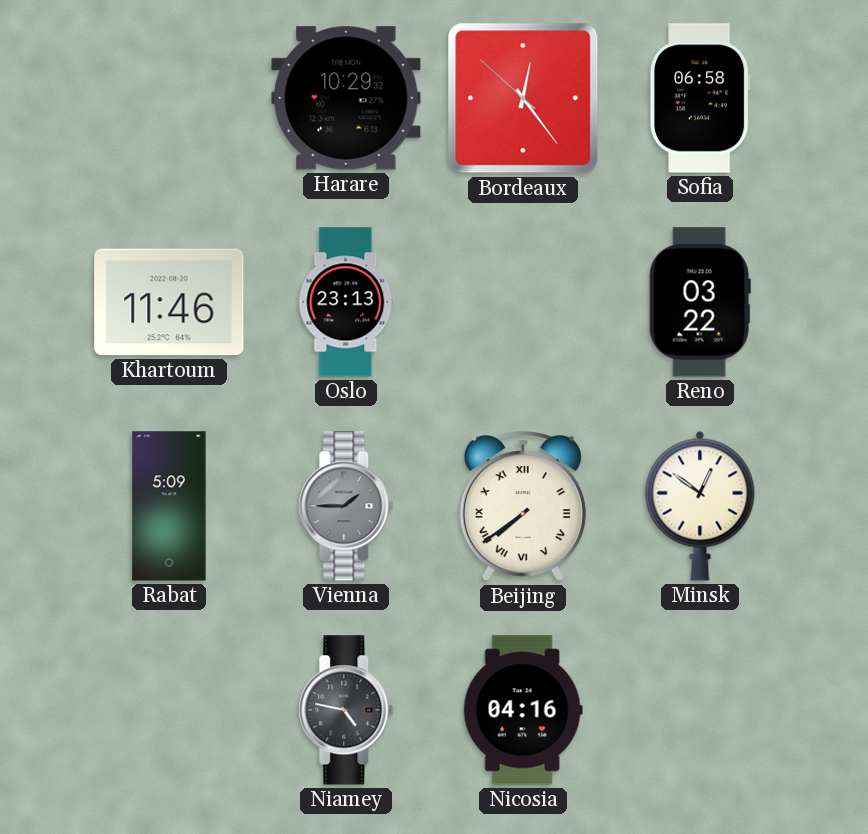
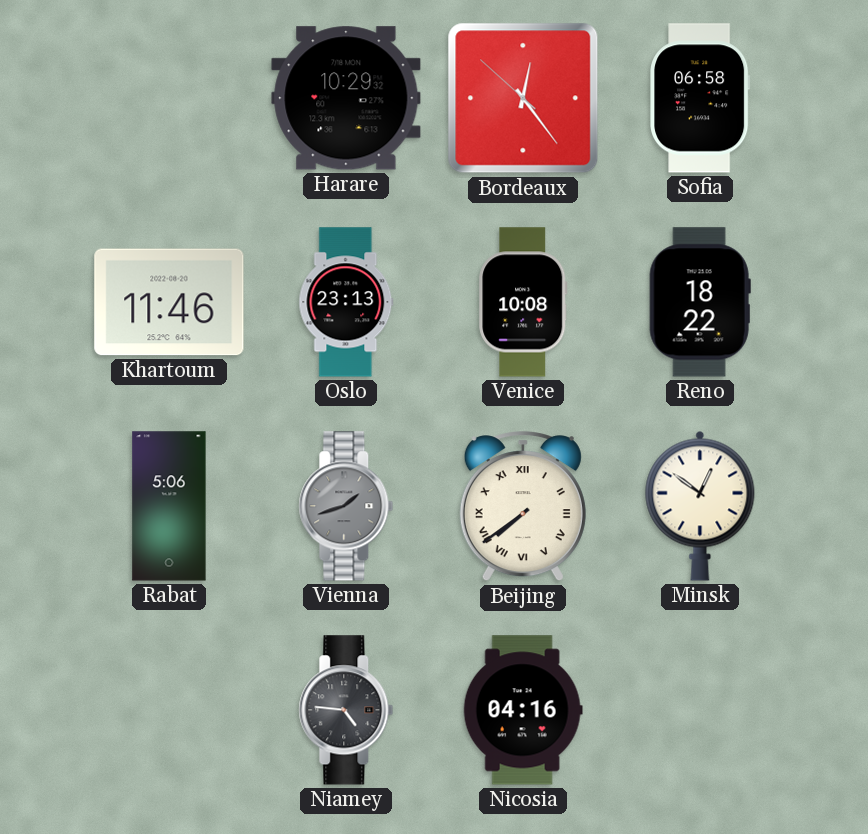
Venice: none -> 10:08 (523, 302)
Reno: 03:22 -> 18:22 (700, 302)
Rabat: 5:09 -> 5:06 (169, 506)
Vienna: 1:45 -> 1:42 (346, 506)
Niamey: 4:47 -> 4:46 (346, 710)
